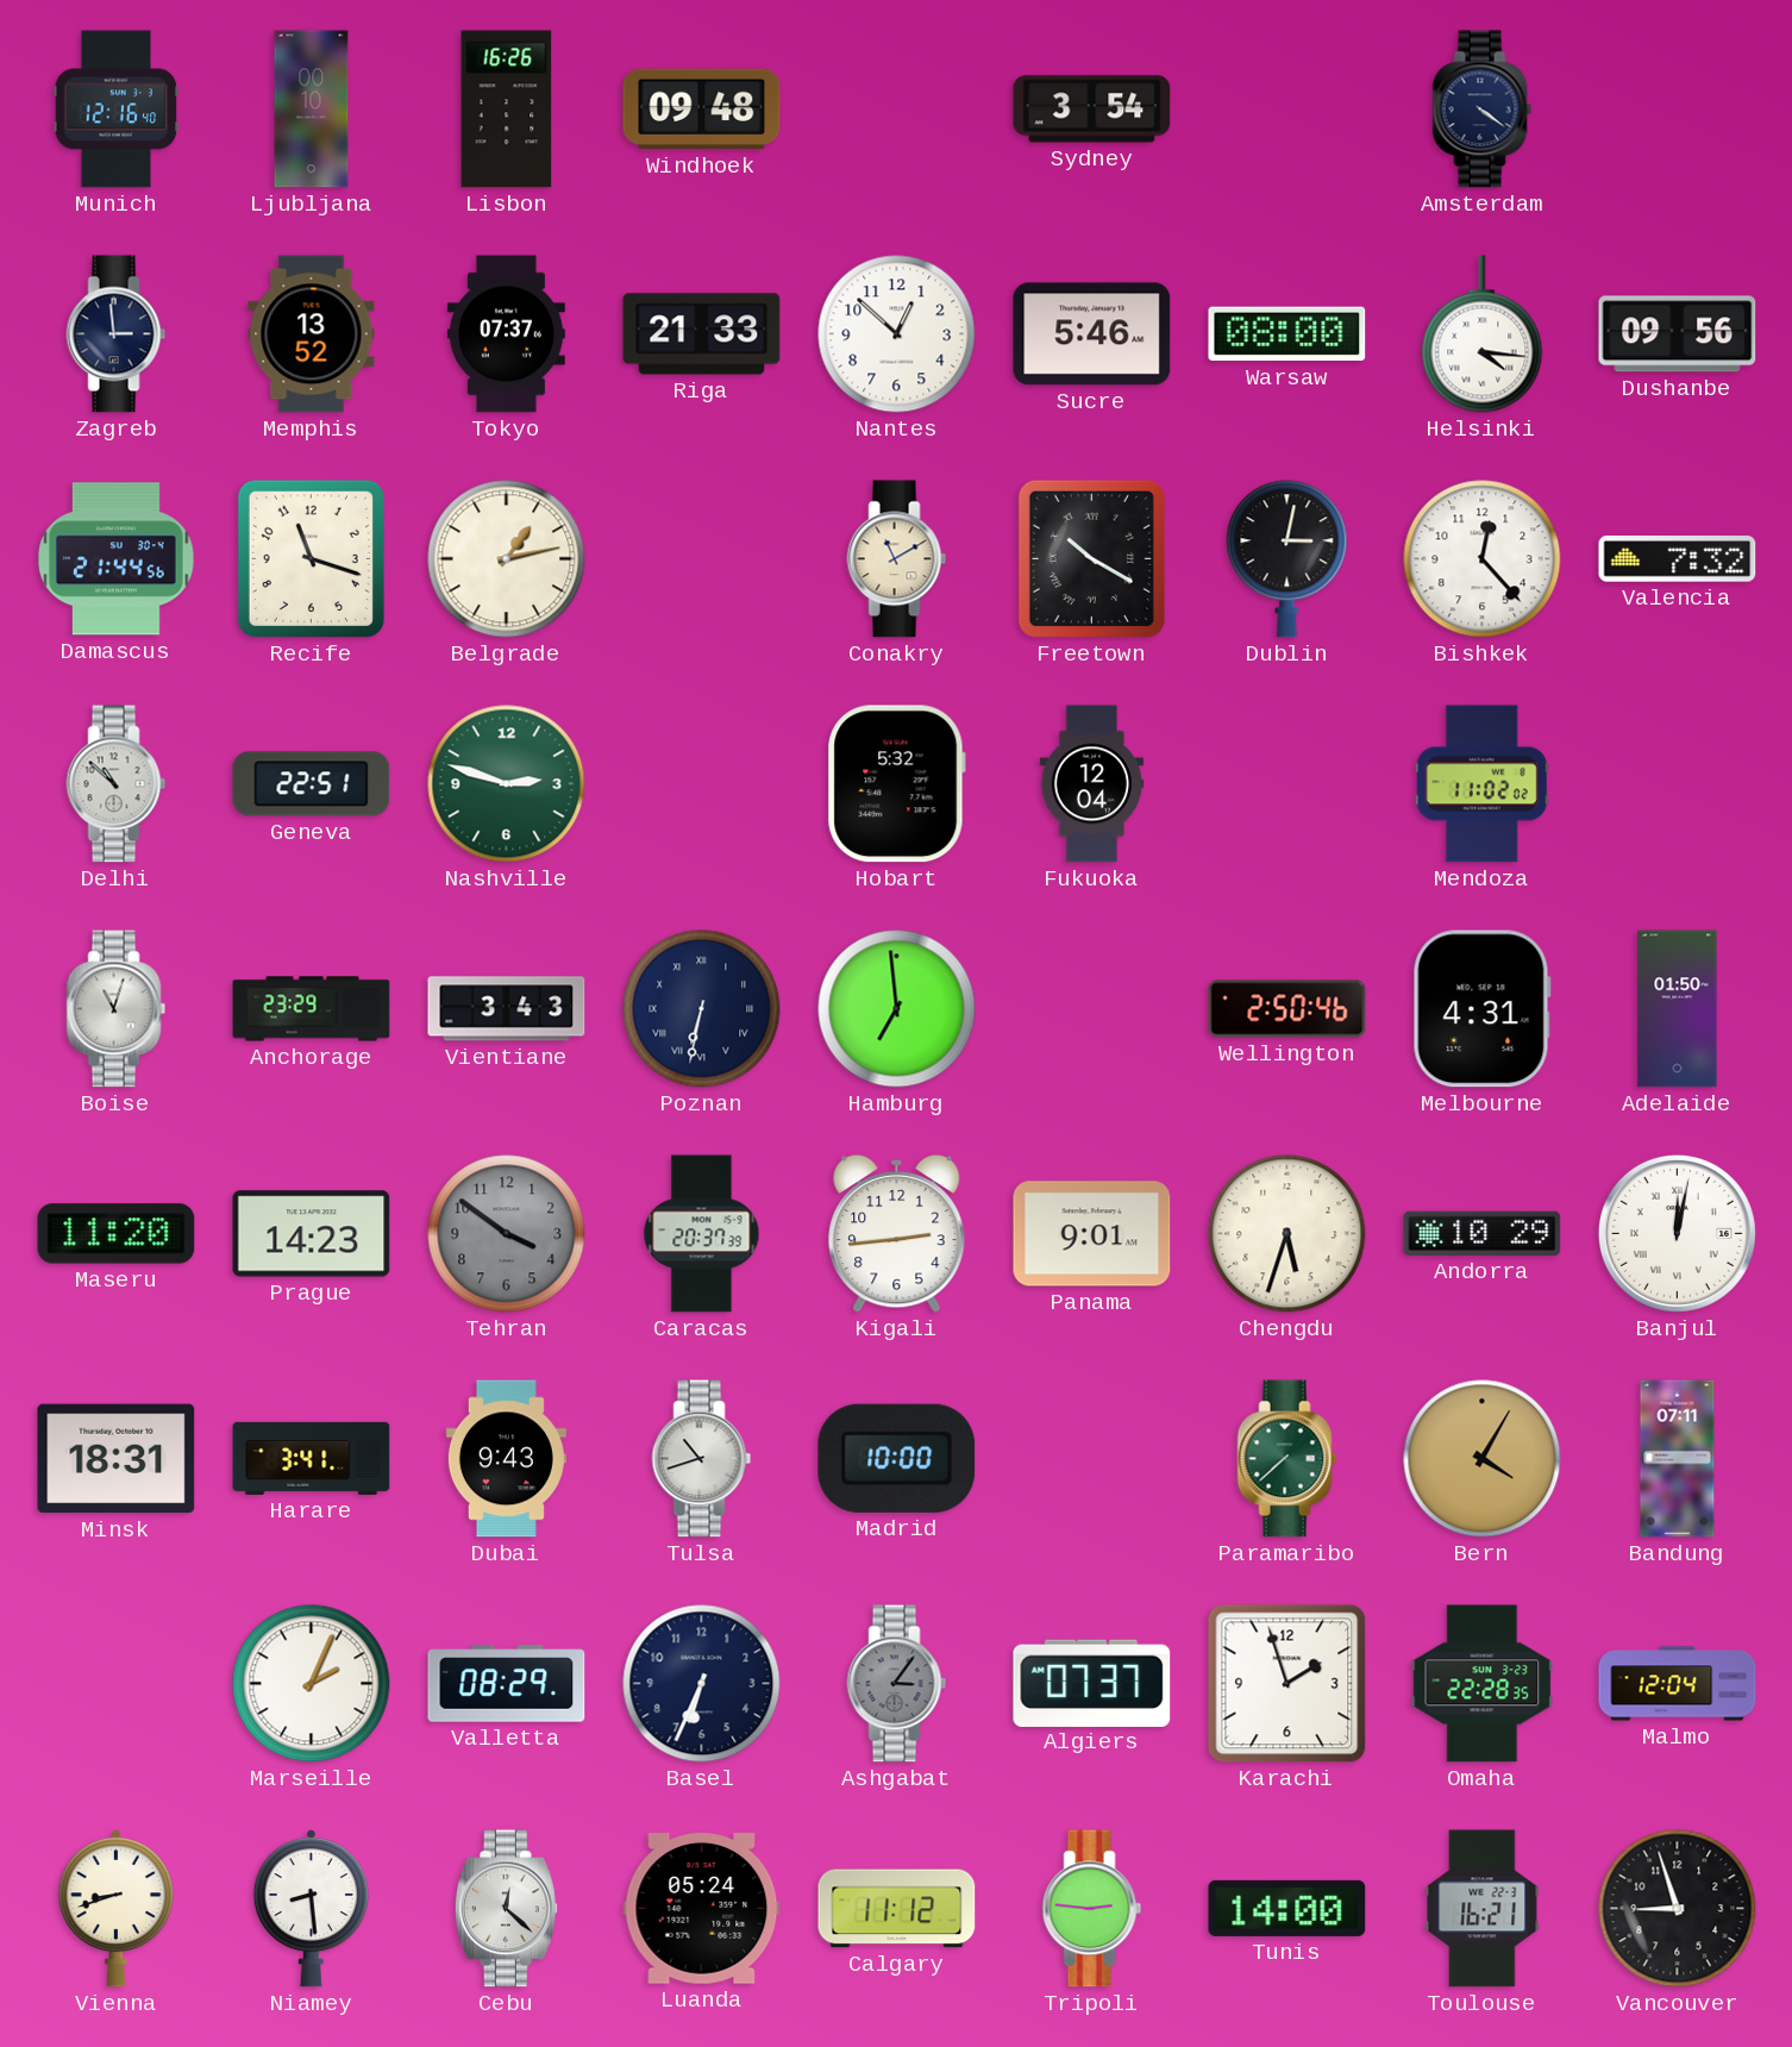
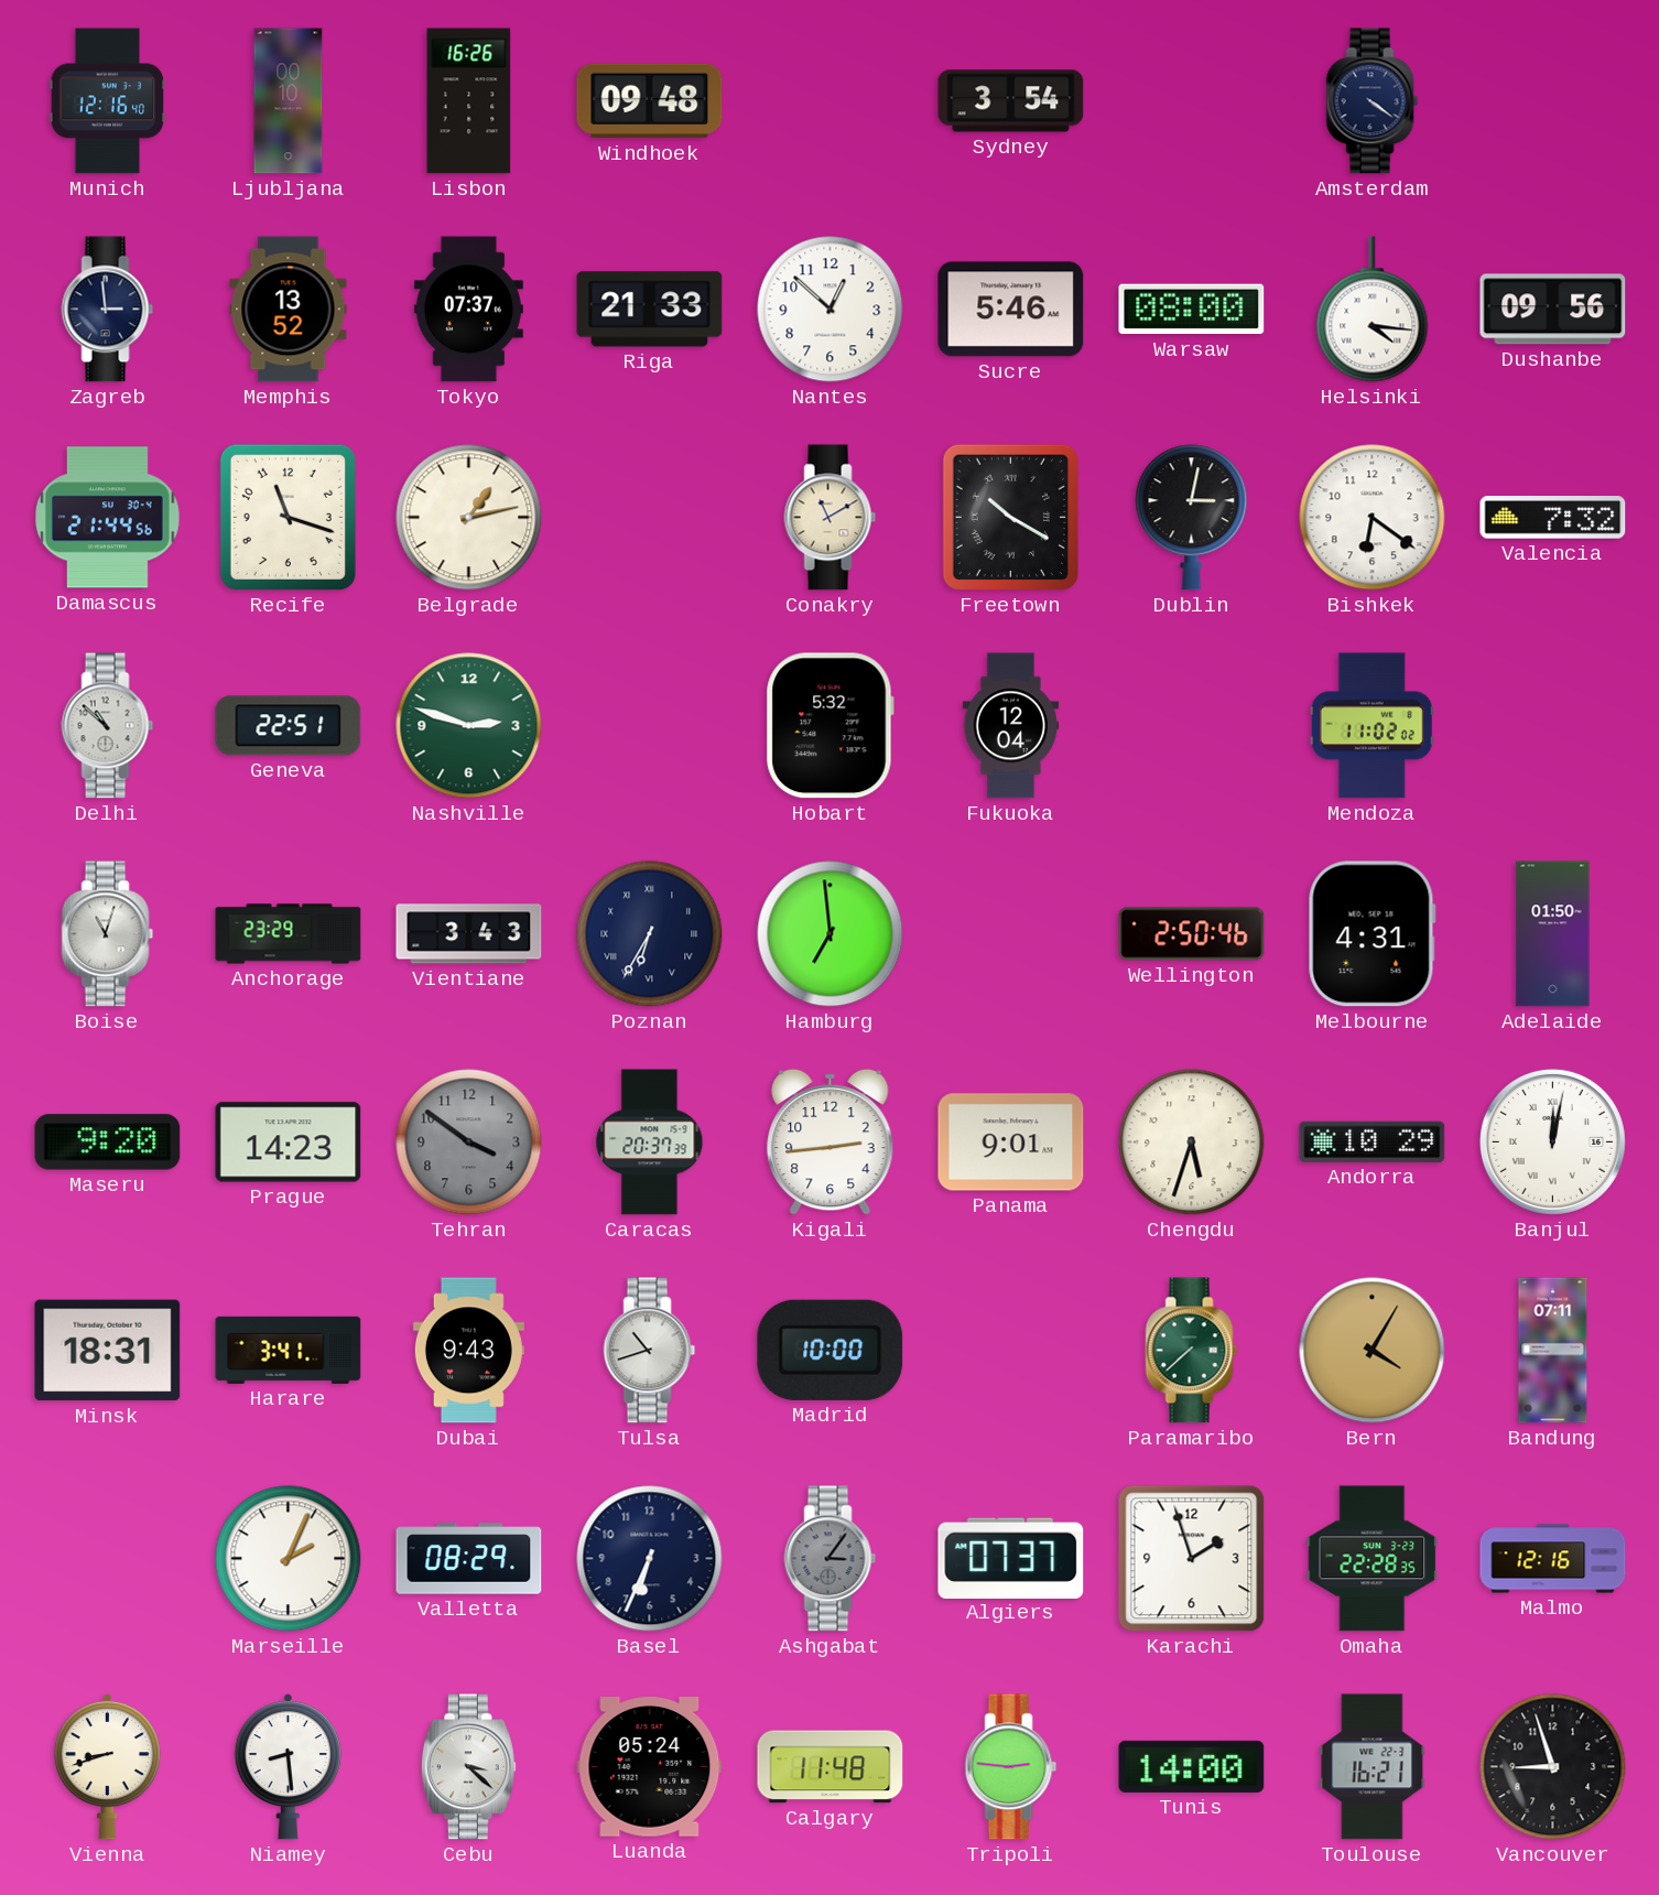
Bishkek: 12:23 -> 6:21 (1373, 518)
Poznan: 6:32 -> 6:35 (650, 934)
Maseru: 11:20 -> 9:20 (108, 1143)
Malmo: 12:04 -> 12:16 (1553, 1559)
Cebu: 12:22 -> 3:22 (468, 1767)
Calgary: 11:12 -> 11:48 (831, 1767)
